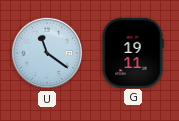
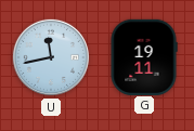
U: 11:21 -> 11:43 (51, 57)
